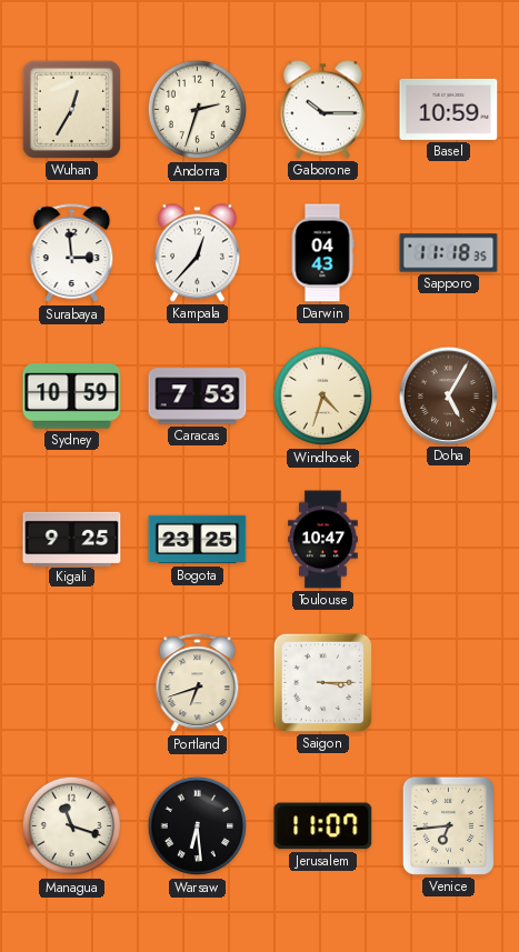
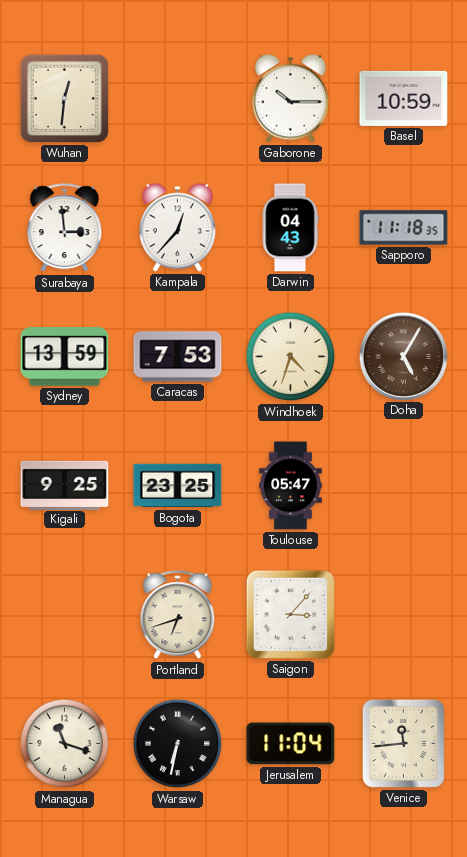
Wuhan: 12:35 -> 12:31 (64, 98)
Andorra: 2:33 -> none (198, 110)
Sydney: 10:59 -> 13:59 (65, 357)
Toulouse: 10:47 -> 05:47 (291, 486)
Saigon: 3:15 -> 3:07 (290, 614)
Warsaw: 6:29 -> 6:32 (178, 744)
Jerusalem: 11:07 -> 11:04 (291, 744)
Venice: 6:44 -> 11:44 (403, 743)
